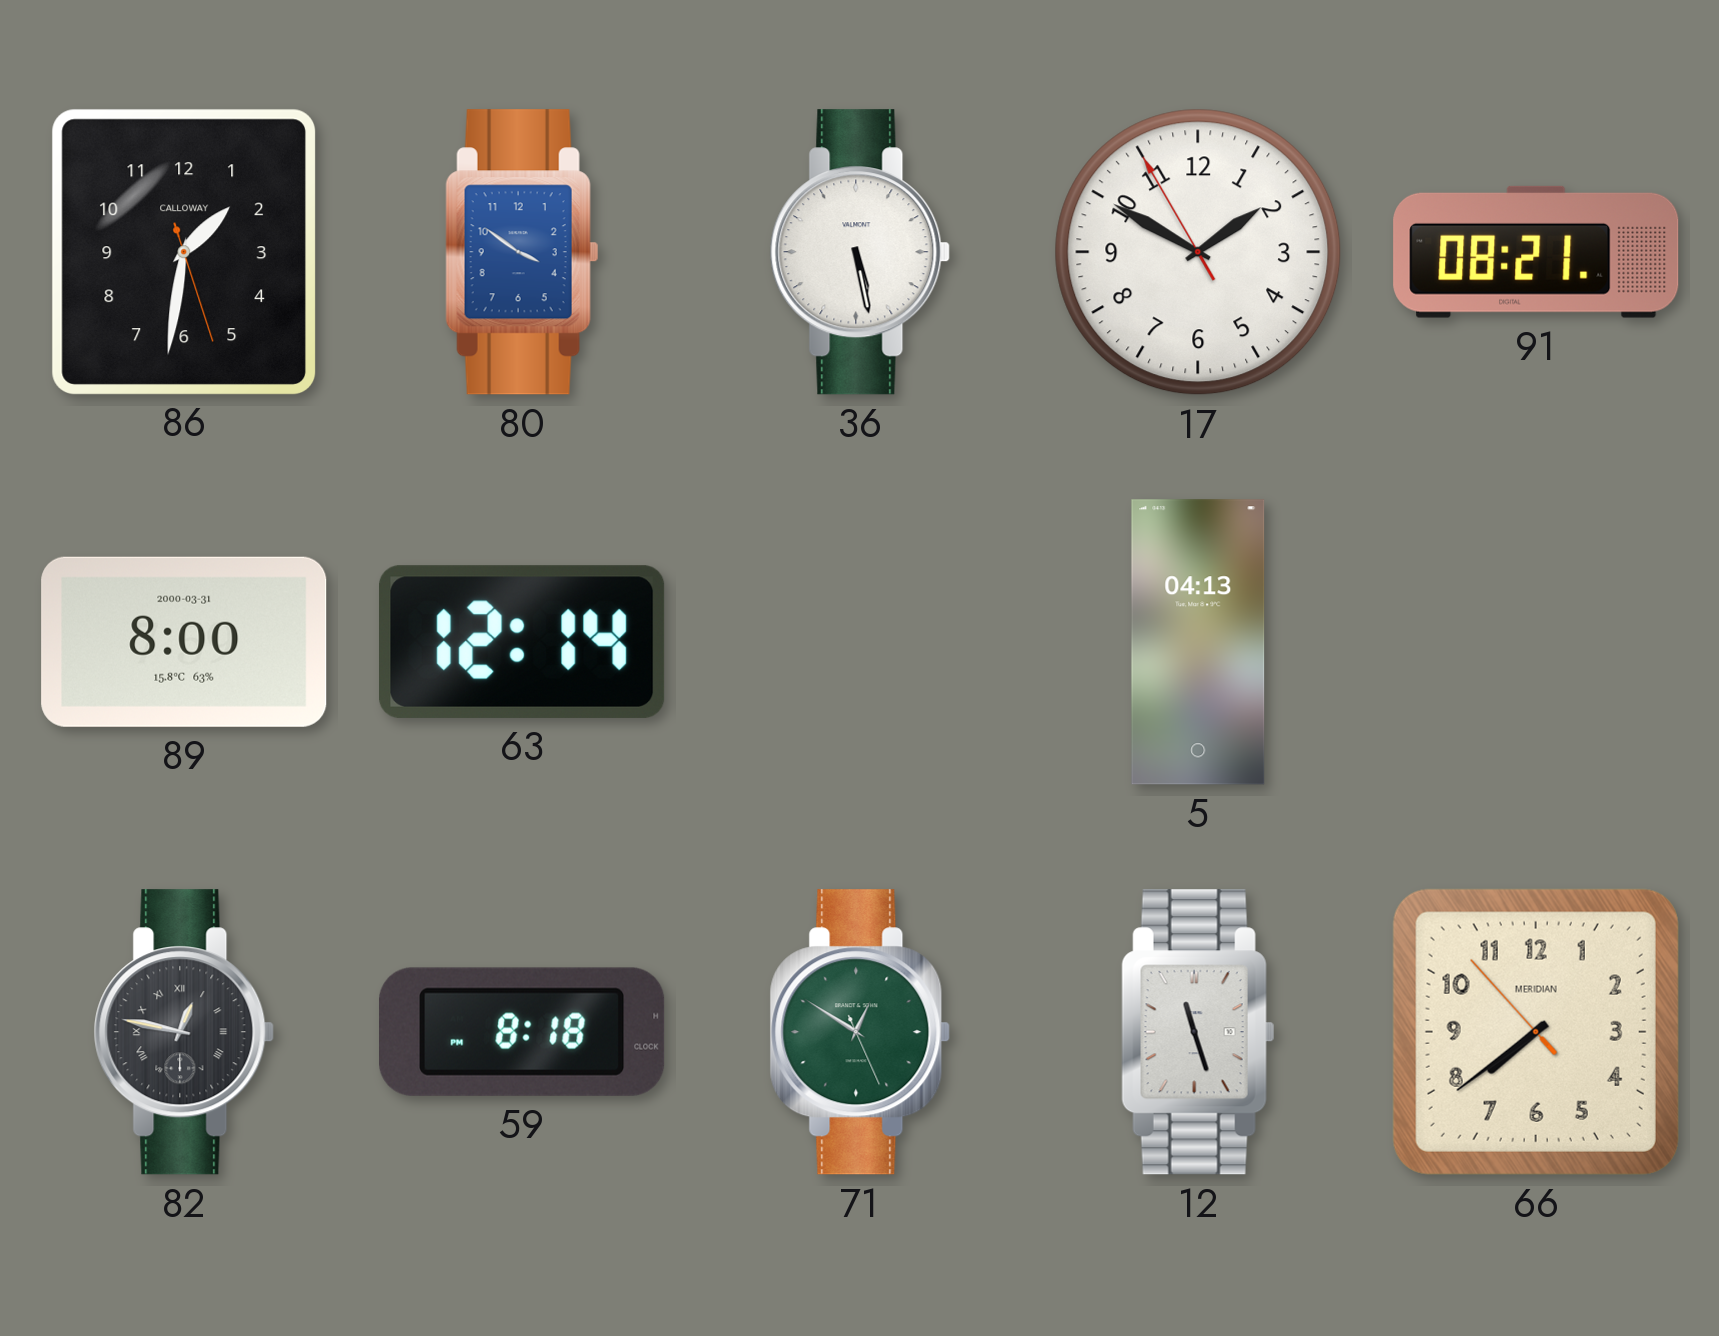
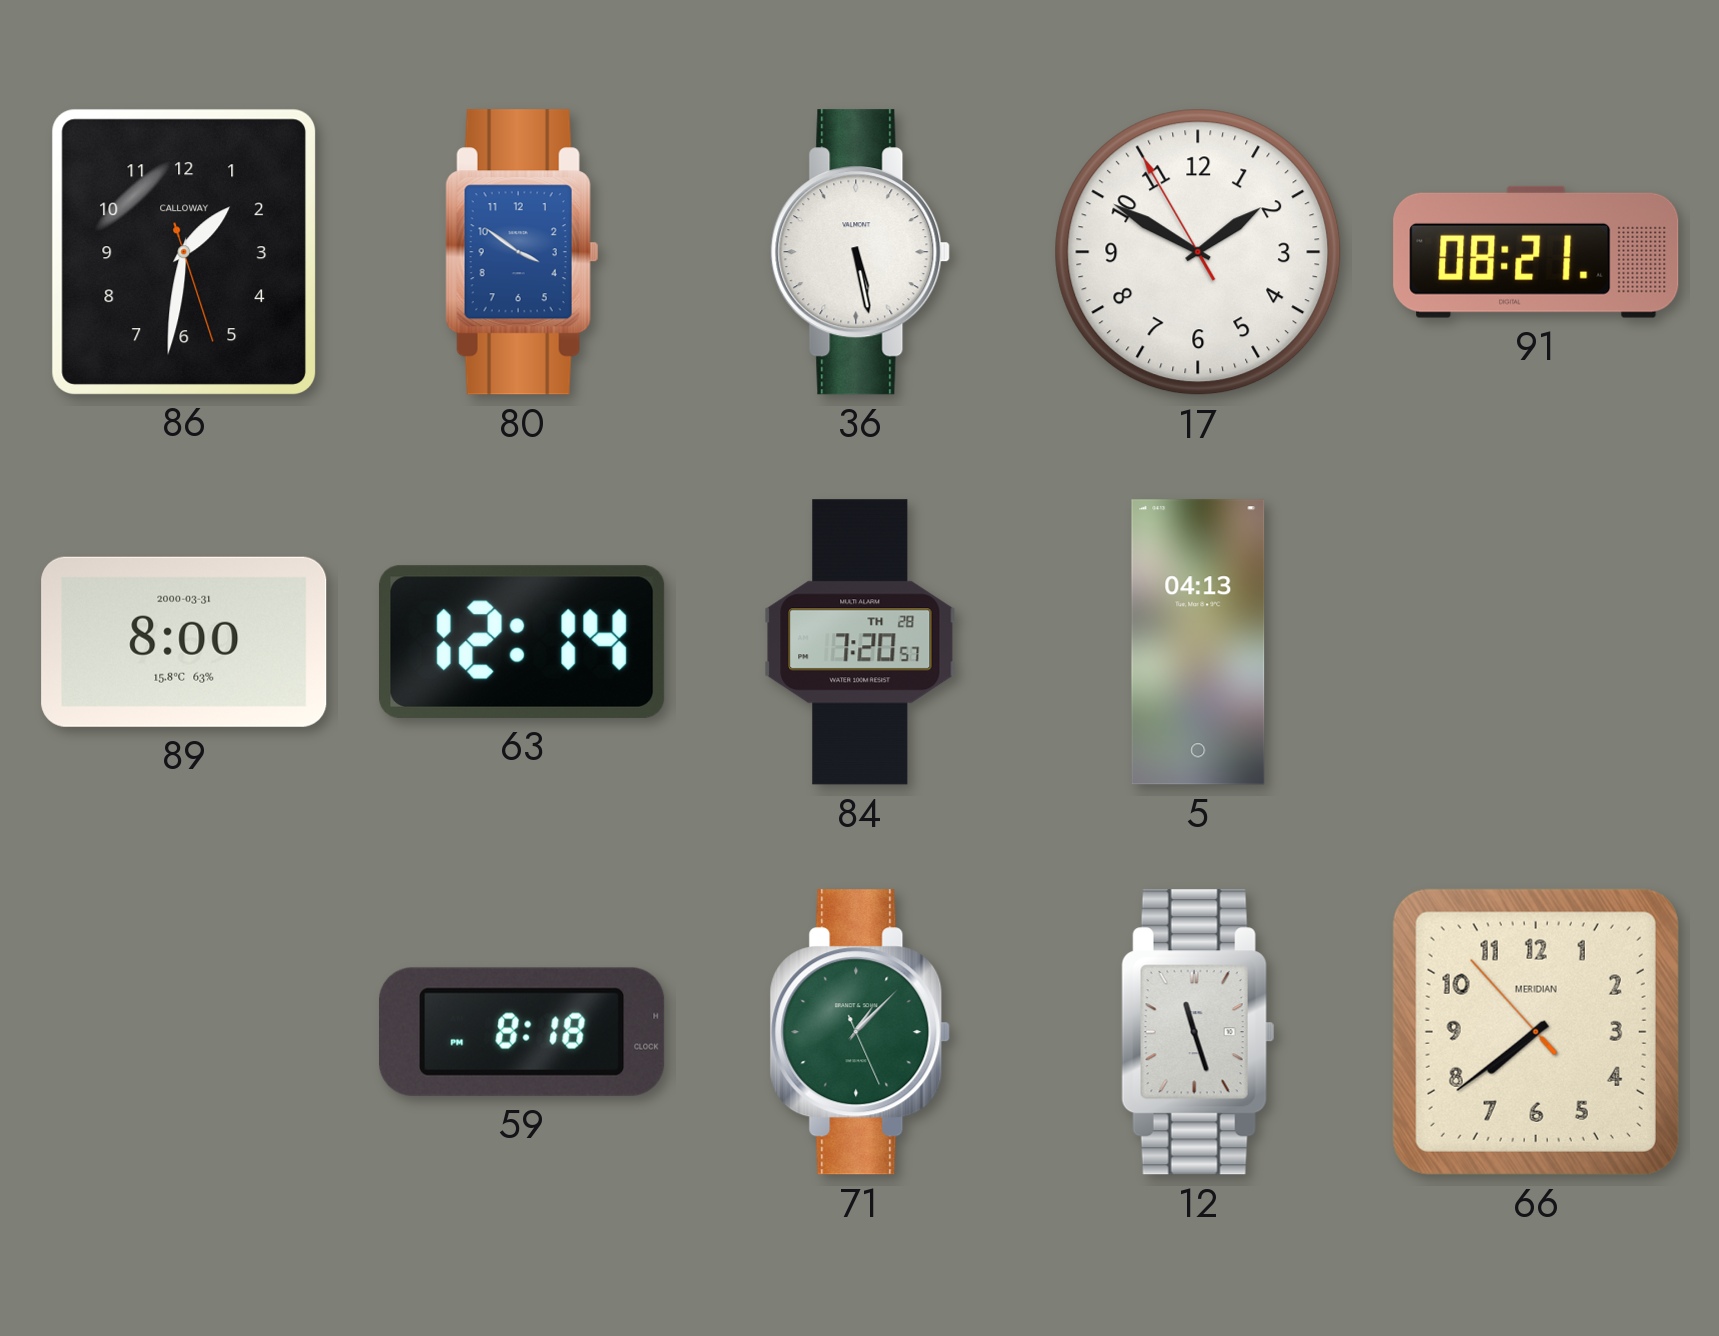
84: none -> 7:20 (860, 642)
82: 12:47 -> none (184, 1032)
71: 12:50 -> 1:07 (860, 1032)
